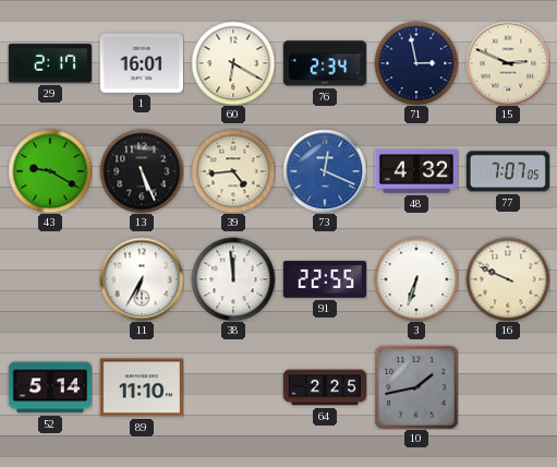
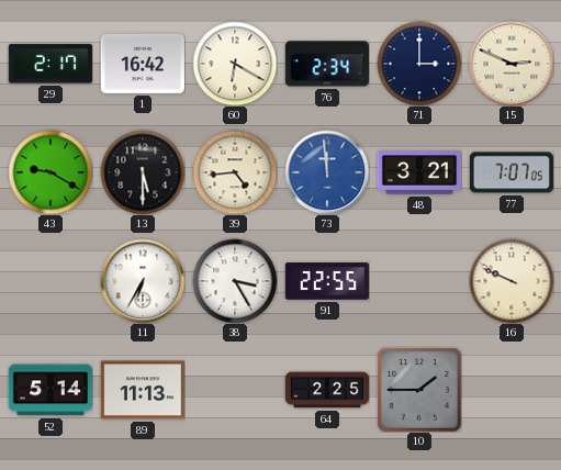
1: 16:01 -> 16:42 (143, 64)
71: 2:58 -> 3:00 (419, 64)
13: 5:26 -> 5:30 (143, 172)
73: 12:19 -> 11:59 (327, 172)
48: 4:32 -> 3:21 (418, 172)
38: 11:59 -> 3:25 (235, 281)
3: 6:33 -> none (416, 279)
89: 11:10 -> 11:13 (143, 390)
10: 1:43 -> 1:45 (419, 390)
